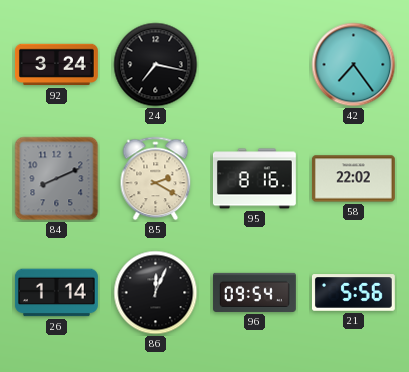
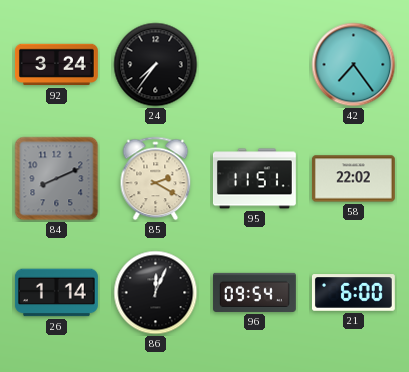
24: 7:17 -> 7:36 (156, 65)
95: 8:16 -> 11:51 (254, 179)
21: 5:56 -> 6:00 (353, 293)
